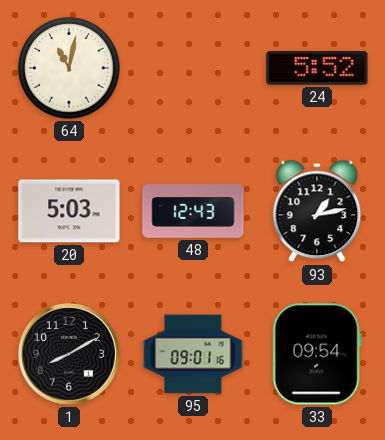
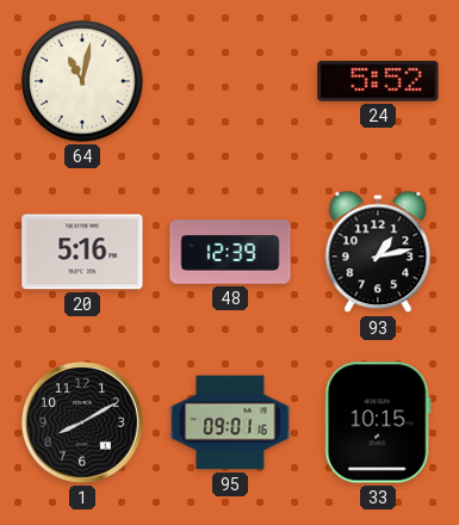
20: 5:03 -> 5:16 (82, 252)
48: 12:43 -> 12:39 (230, 252)
33: 09:54 -> 10:15 (378, 422)
